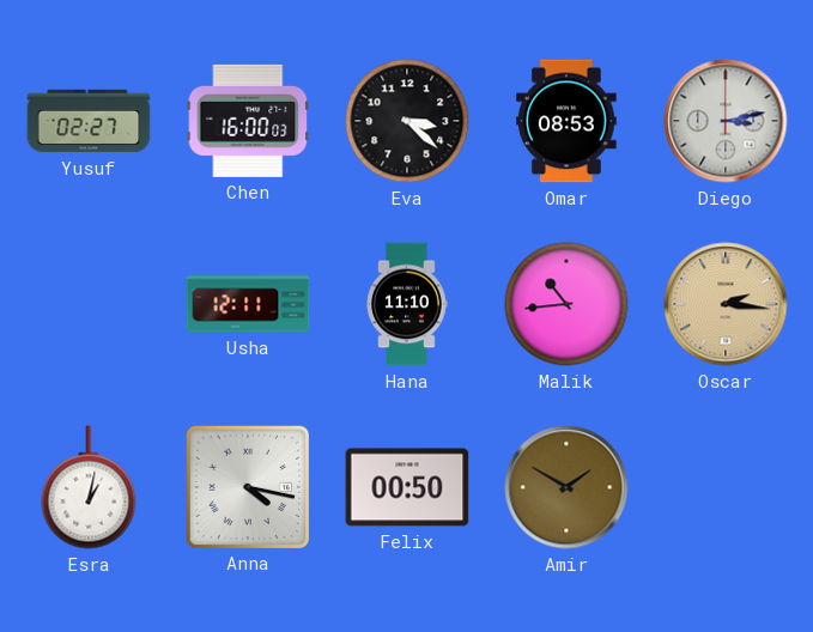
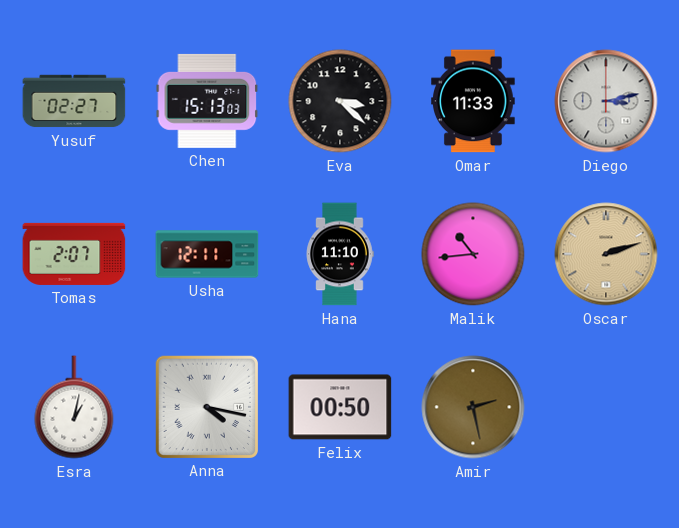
Chen: 16:00 -> 15:13 (207, 101)
Omar: 08:53 -> 11:33 (473, 101)
Tomas: none -> 2:07 (74, 254)
Oscar: 2:16 -> 2:12 (606, 254)
Amir: 1:50 -> 2:28 (473, 407)
